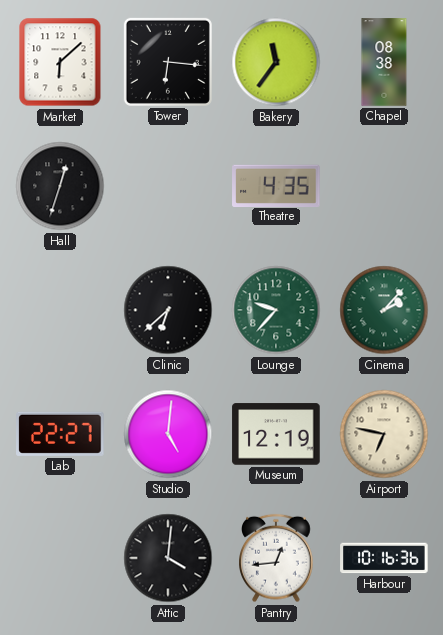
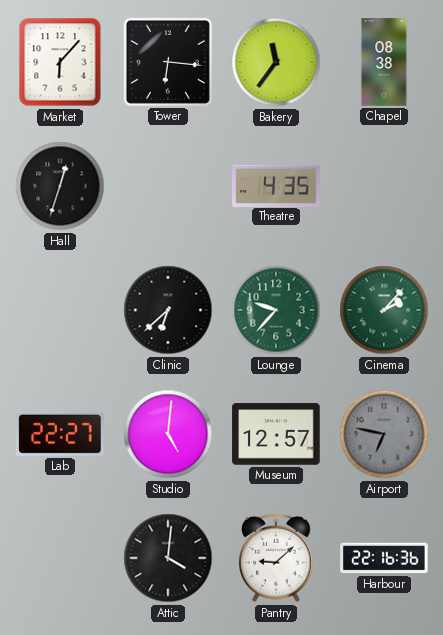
Market: 6:08 -> 6:07 (60, 62)
Museum: 12:19 -> 12:57 (276, 434)
Airport dial: cream -> grey (384, 434)
Pantry: 12:44 -> 9:08 (277, 558)
Harbour: 10:16 -> 22:16 (384, 558)
